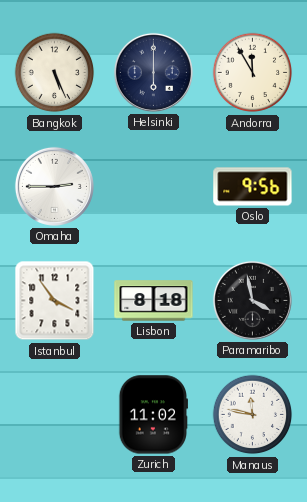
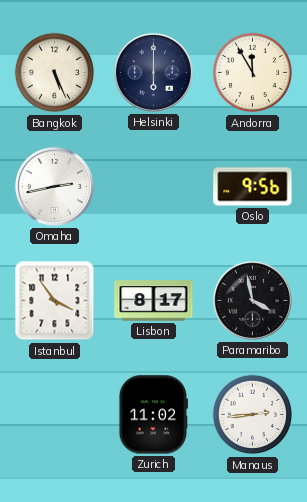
Omaha: 2:45 -> 2:43 (54, 186)
Lisbon: 8:18 -> 8:17 (154, 301)
Manaus: 11:47 -> 2:44 (253, 415)
